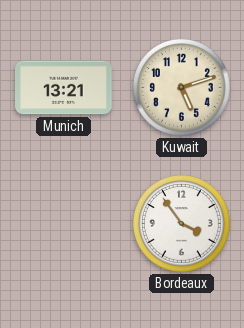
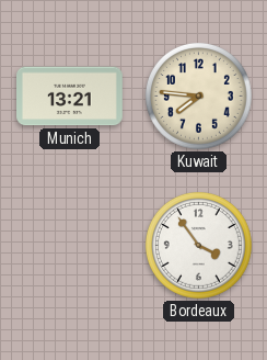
Kuwait: 5:12 -> 7:46 (198, 95)
